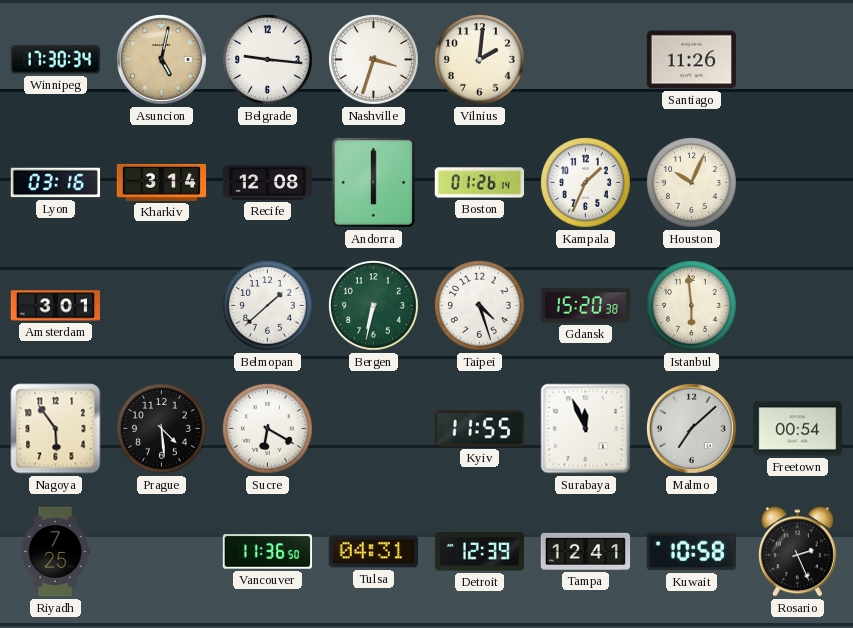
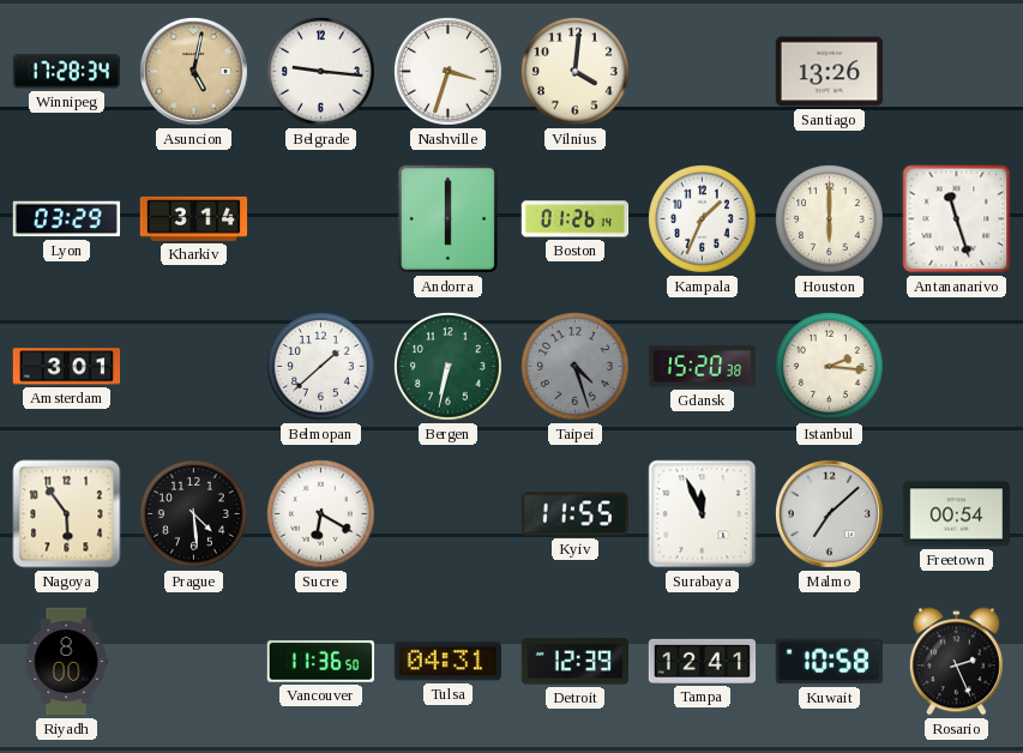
Winnipeg: 17:30 -> 17:28 (67, 72)
Vilnius: 2:01 -> 4:01 (576, 72)
Santiago: 11:26 -> 13:26 (830, 72)
Lyon: 03:16 -> 03:29 (67, 219)
Recife: 12:08 -> none (268, 183)
Houston: 10:04 -> 6:00 (830, 219)
Antananarivo: none -> 11:27 (957, 219)
Taipei dial: white -> grey (576, 367)
Istanbul: 5:59 -> 2:16 (830, 367)
Riyadh: 7:25 -> 8:00 (66, 662)
